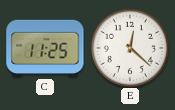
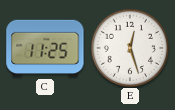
E: 12:22 -> 12:27 (130, 48)
